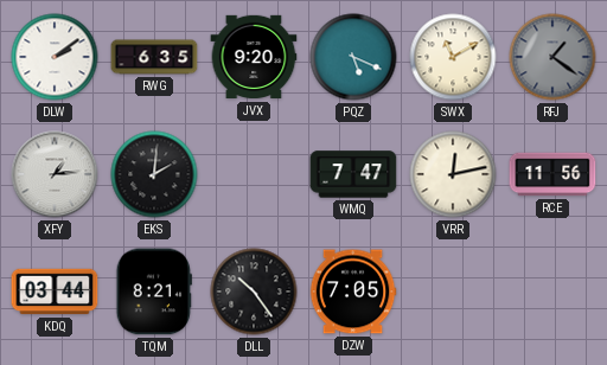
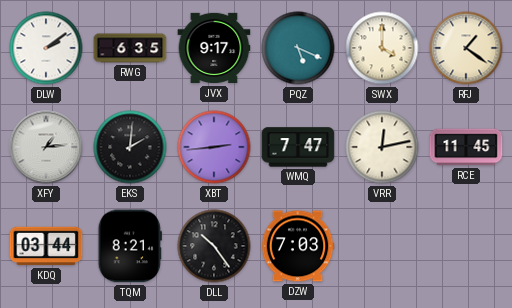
JVX: 9:20 -> 9:17 (214, 48)
SWX: 11:10 -> 4:00 (382, 48)
RFJ dial: grey -> cream (466, 48)
XBT: none -> 2:44 (214, 147)
RCE: 11:56 -> 11:45 (466, 147)
DZW: 7:05 -> 7:03 (298, 246)
